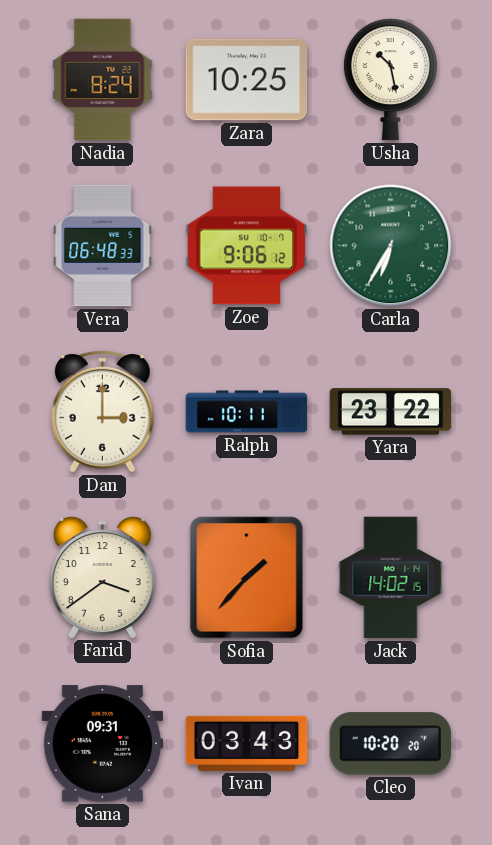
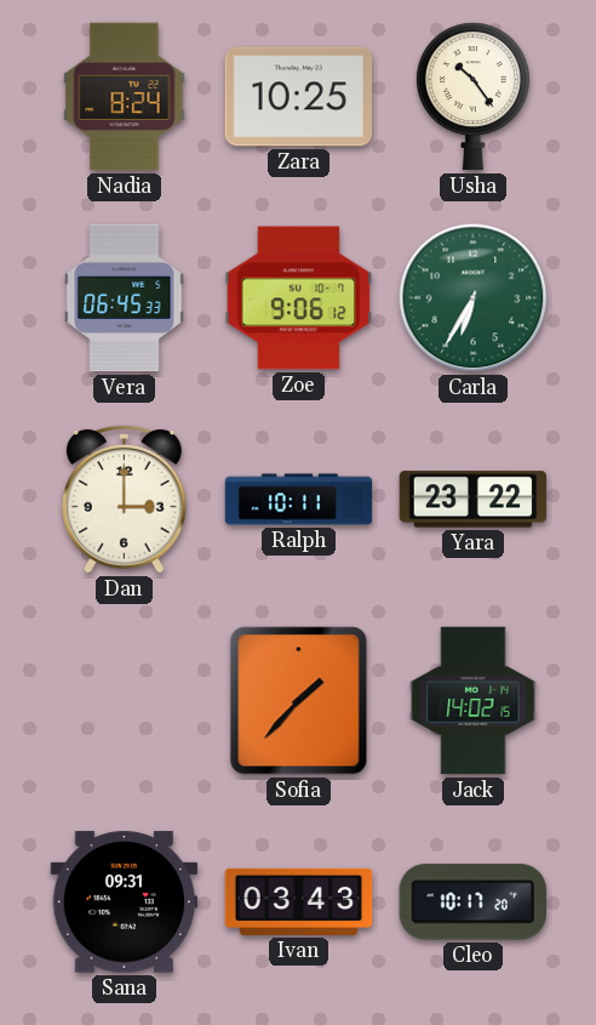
Usha: 10:28 -> 10:24 (472, 97)
Vera: 06:48 -> 06:45 (125, 298)
Farid: 3:39 -> none (102, 577)
Cleo: 10:20 -> 10:17 (472, 902)
